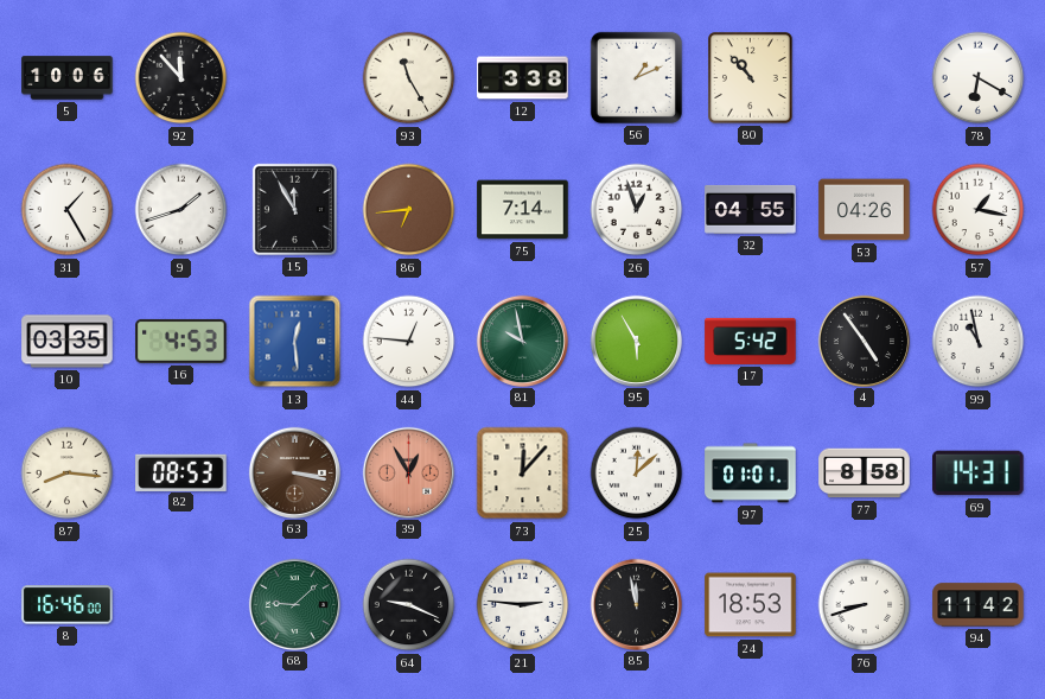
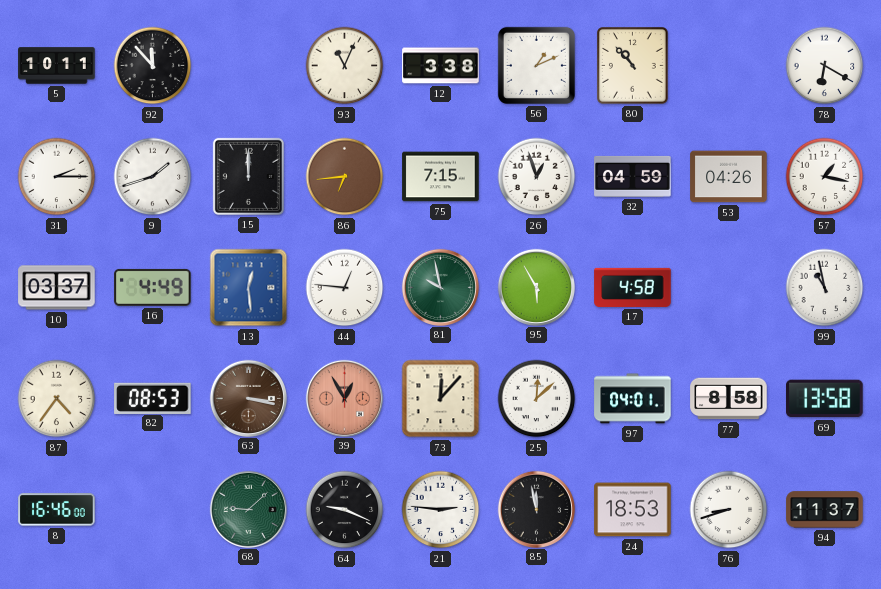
5: 10:06 -> 10:11 (57, 66)
93: 11:25 -> 11:04 (345, 66)
31: 1:25 -> 2:15 (57, 177)
15: 11:55 -> 12:00 (248, 176)
75: 7:14 -> 7:15 (441, 177)
32: 04:55 -> 04:59 (633, 176)
10: 03:35 -> 03:37 (57, 288)
16: 4:53 -> 4:49 (153, 287)
17: 5:42 -> 4:58 (633, 287)
4: 4:54 -> none (864, 341)
87: 8:16 -> 4:36 (57, 399)
97: 01:01 -> 04:01 (633, 399)
69: 14:31 -> 13:58 (825, 399)
94: 11:42 -> 11:37 (825, 510)
